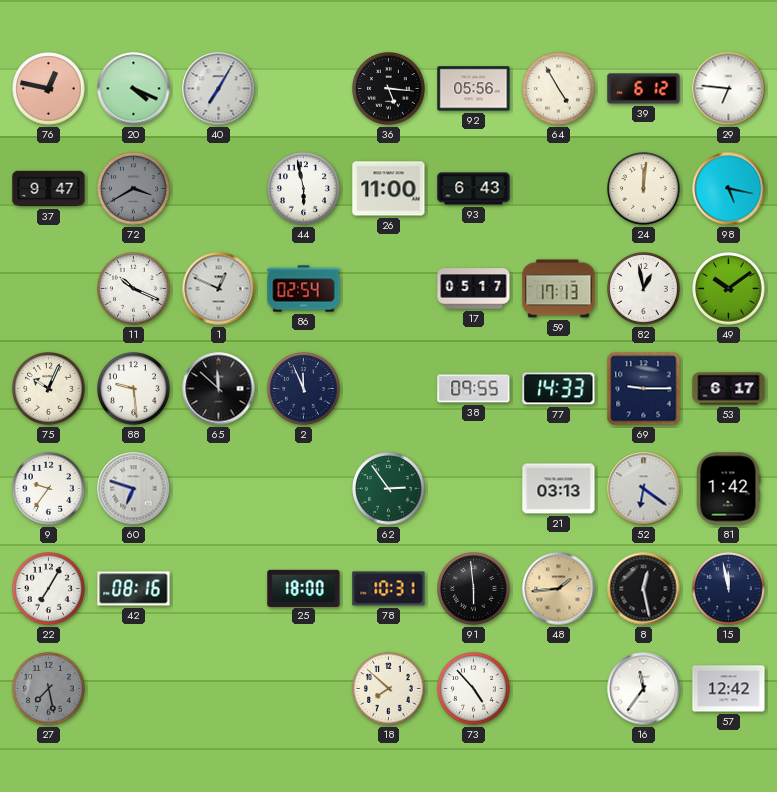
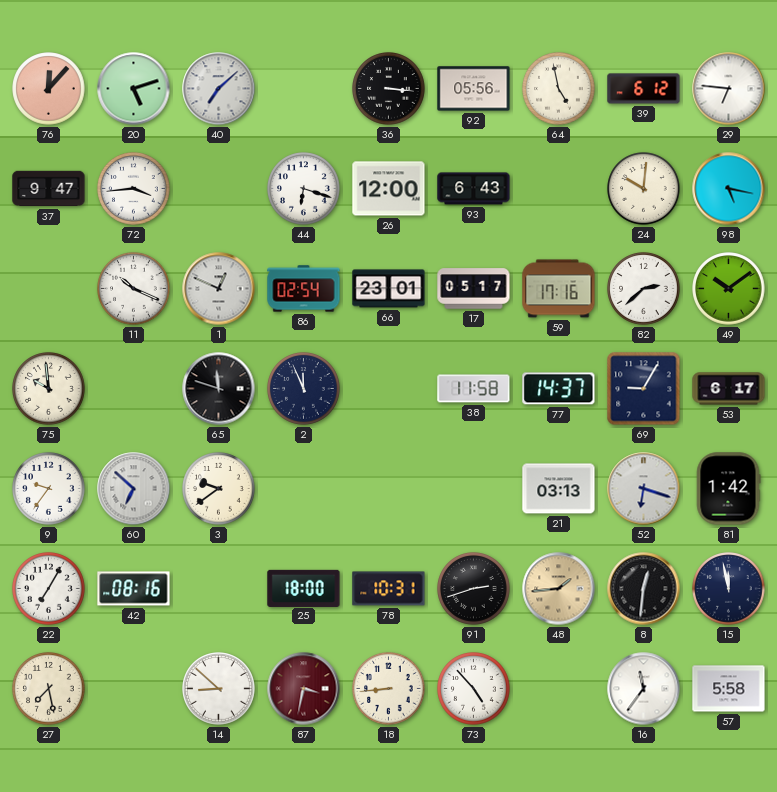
76: 12:47 -> 12:07 (49, 89)
20: 4:19 -> 5:12 (134, 89)
40: 7:05 -> 7:08 (219, 89)
36: 5:16 -> 3:16 (389, 89)
64: 4:55 -> 4:58 (559, 89)
72: 3:40 -> 3:44 (134, 189)
72 dial: grey -> white (134, 189)
44: 5:58 -> 6:18 (304, 189)
26: 11:00 -> 12:00 (389, 189)
24: 12:01 -> 10:01 (644, 189)
66: none -> 23:01 (389, 289)
59: 17:13 -> 17:16 (559, 289)
82: 12:58 -> 2:38 (644, 289)
75: 10:04 -> 9:59 (49, 389)
88: 9:29 -> none (134, 389)
65: 11:52 -> 11:48 (219, 389)
38: 09:55 -> 11:58 (474, 389)
77: 14:33 -> 14:37 (559, 389)
69: 9:15 -> 9:05 (644, 389)
60: 6:48 -> 6:52 (134, 489)
3: none -> 9:39 (219, 489)
62: 2:54 -> none (389, 489)
52: 6:21 -> 6:18 (644, 489)
91: 5:59 -> 2:42 (474, 589)
8: 12:28 -> 12:31 (644, 589)
27 dial: grey -> cream (49, 689)
14: none -> 8:52 (219, 689)
87: none -> 3:32 (304, 689)
18: 7:52 -> 8:44 (389, 689)
57: 12:42 -> 5:58 (729, 689)
